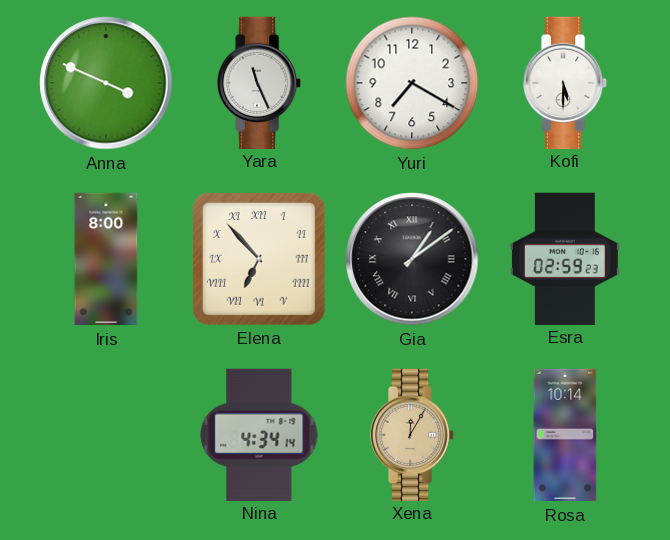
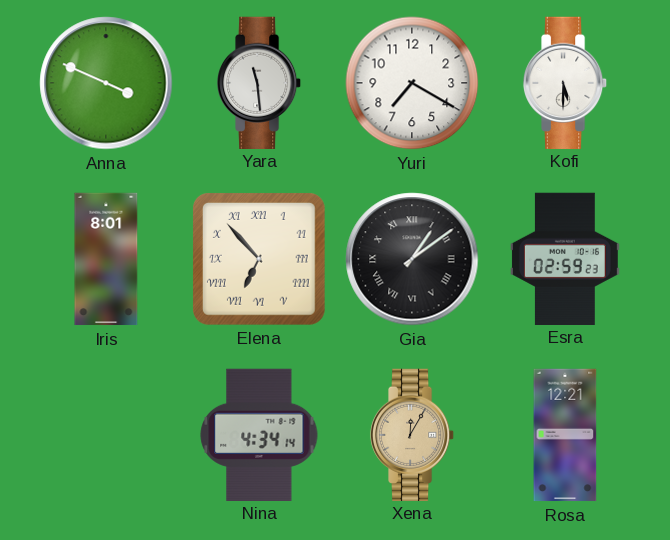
Yara: 11:26 -> 11:29 (259, 82)
Iris: 8:00 -> 8:01 (106, 259)
Rosa: 10:14 -> 12:21 (565, 435)
